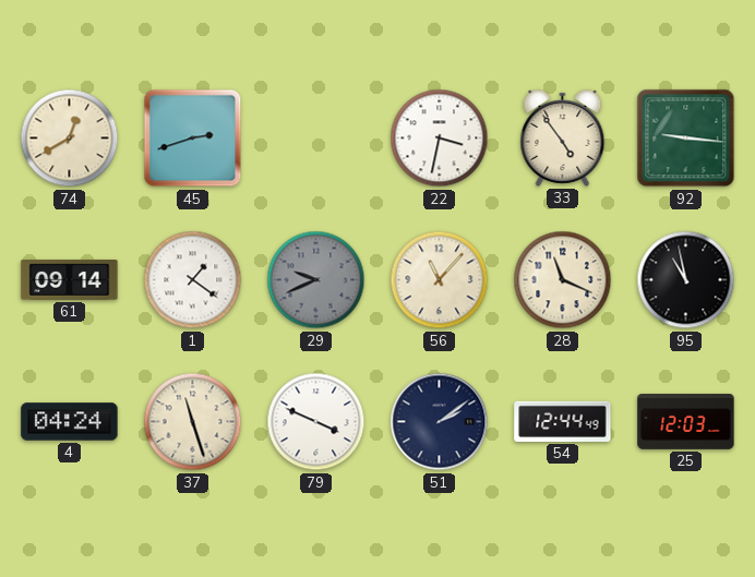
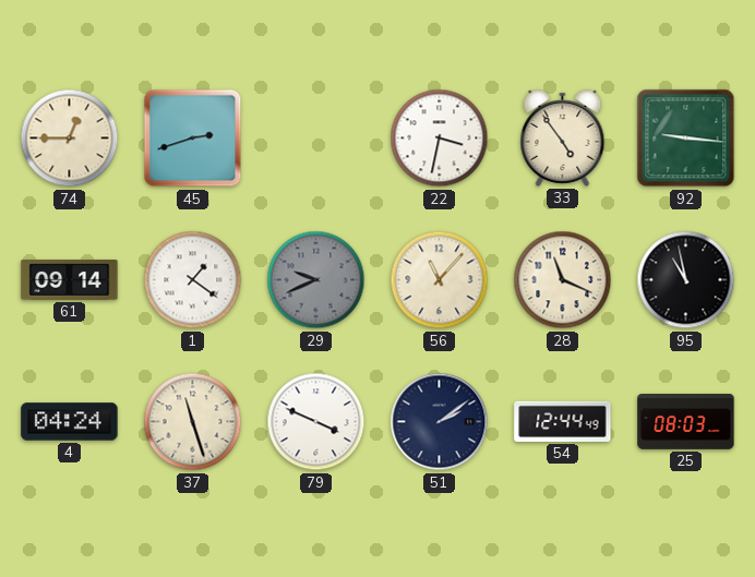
74: 12:40 -> 12:45 (70, 139)
25: 12:03 -> 08:03 (686, 422)
